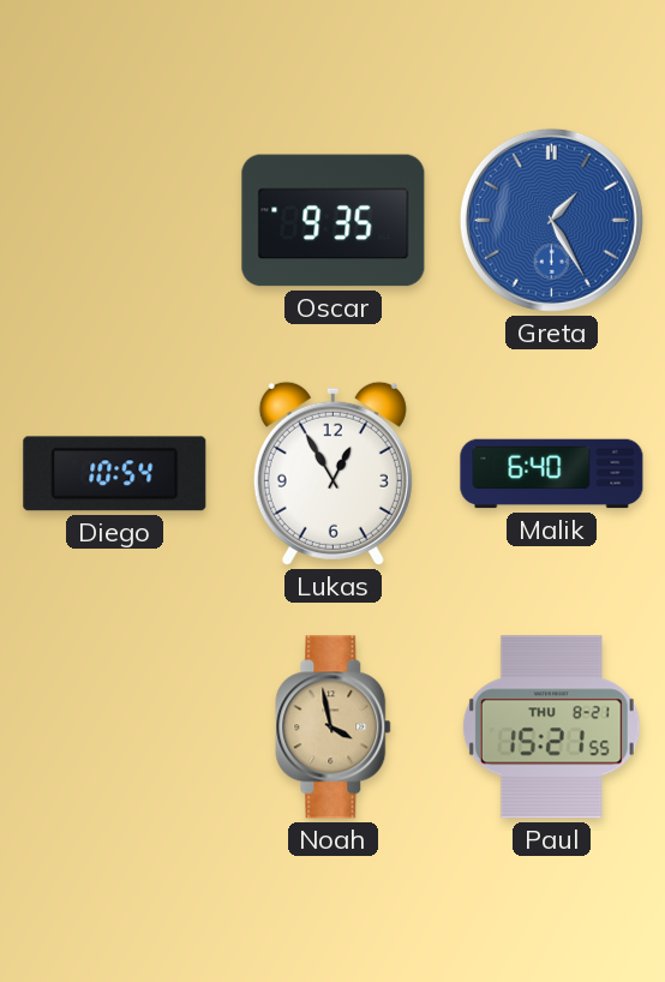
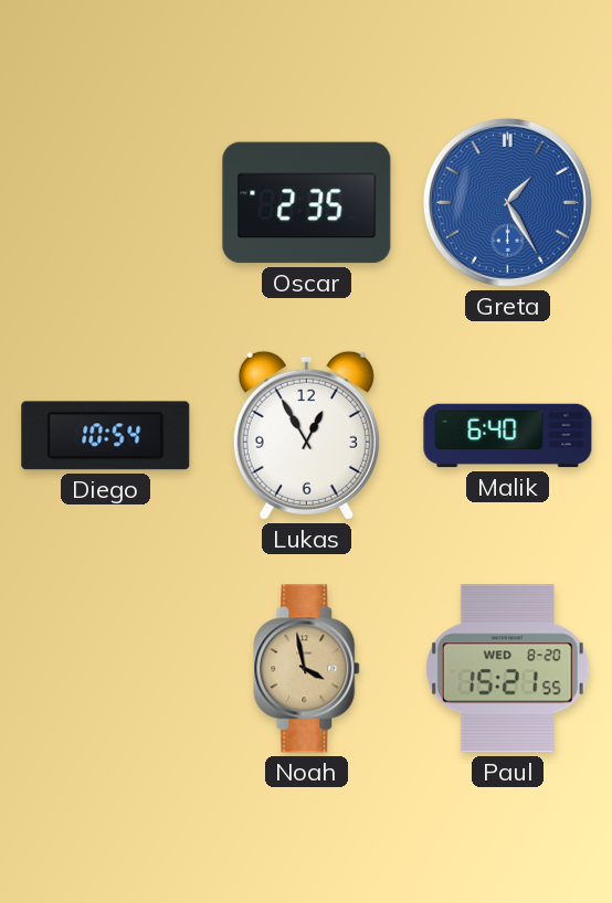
Oscar: 9:35 -> 2:35 (307, 203)
Paul date: THU 8-21 -> WED 8-20 (507, 669)
